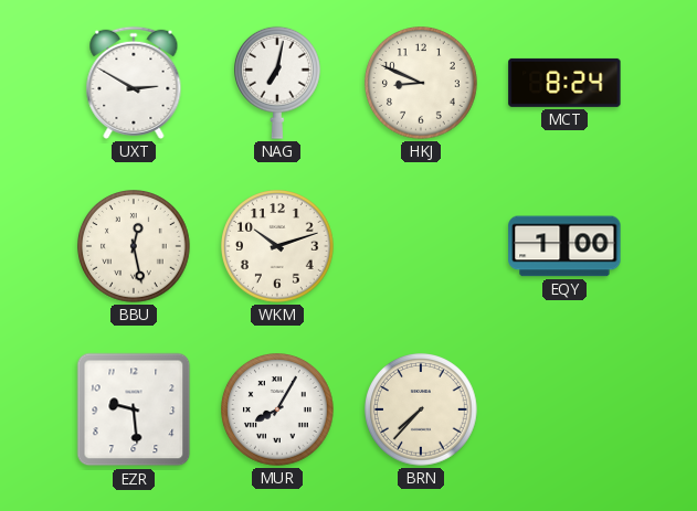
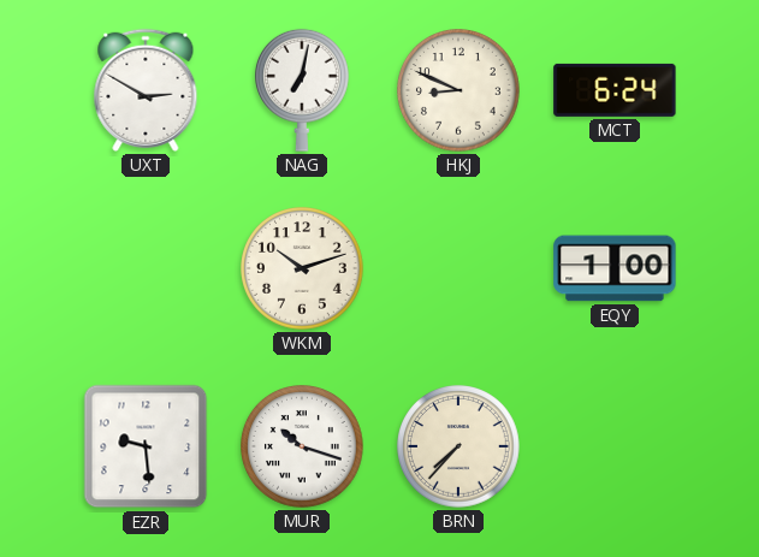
MCT: 8:24 -> 6:24 (615, 90)
BBU: 12:28 -> none (135, 247)
MUR: 8:05 -> 10:18 (303, 448)
